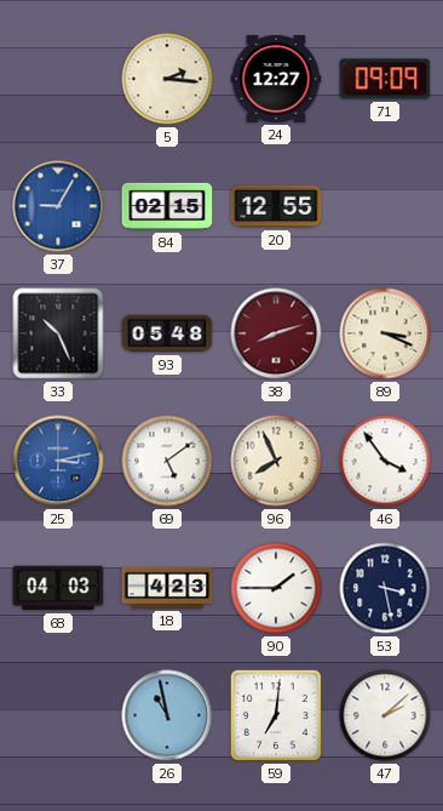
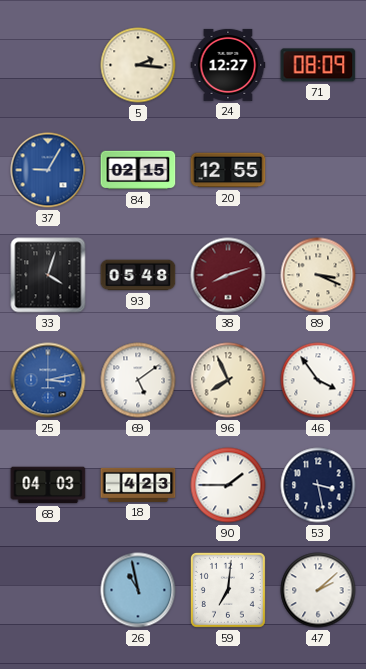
71: 09:09 -> 08:09 (318, 65)
33: 10:26 -> 4:03 (48, 275)
